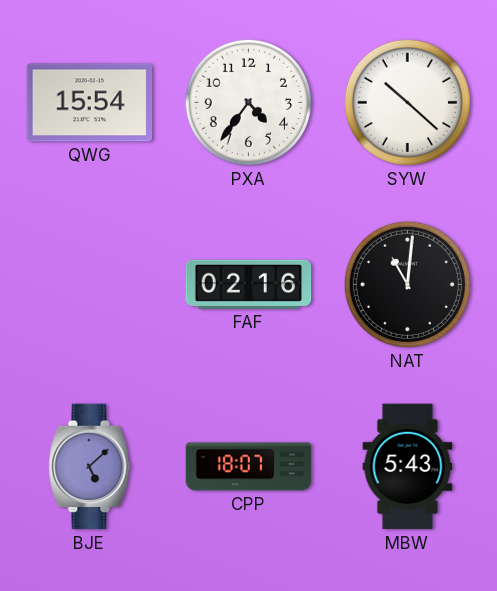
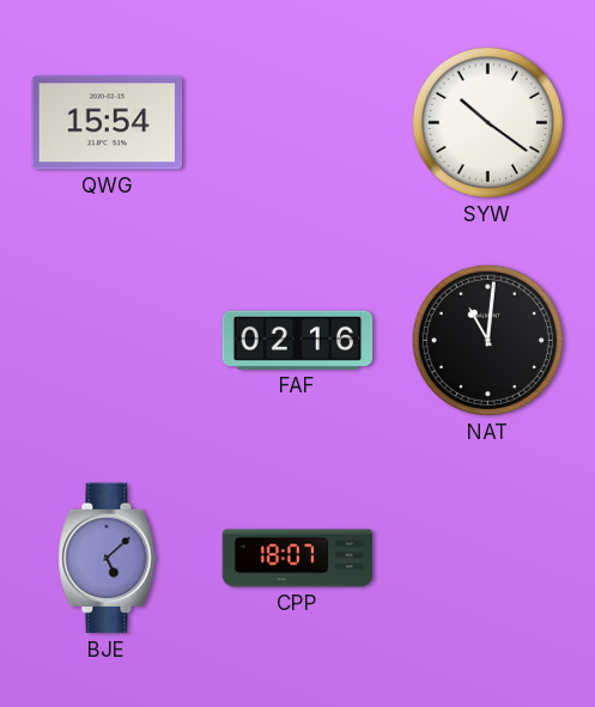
PXA: 4:36 -> none (248, 102)
SYW: 10:22 -> 10:21 (487, 122)
MBW: 5:43 -> none (408, 467)
